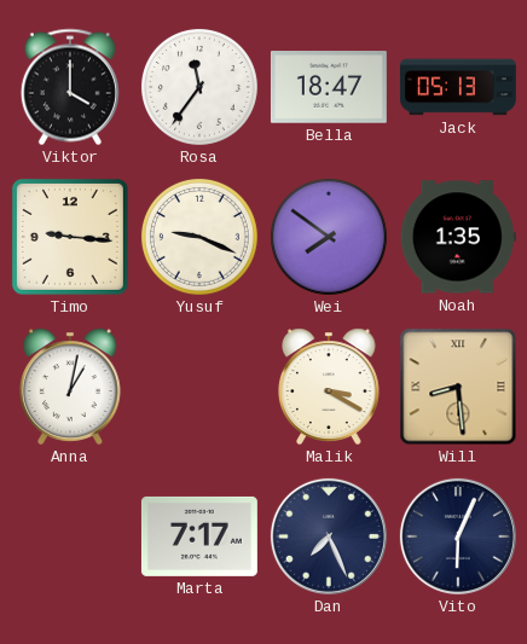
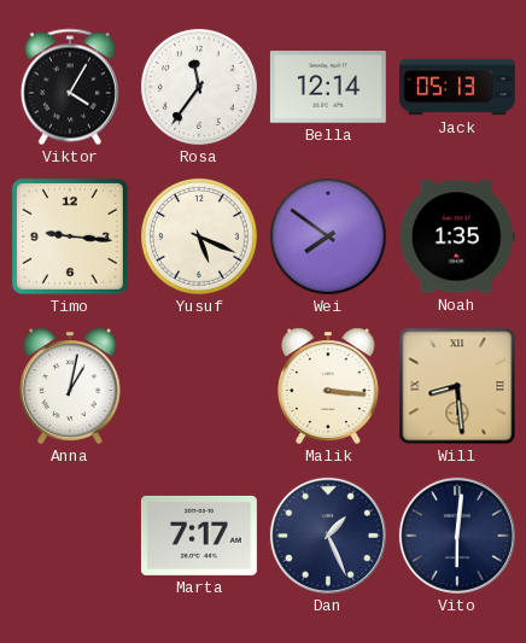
Viktor: 4:00 -> 4:05 (70, 87)
Bella: 18:47 -> 12:14 (328, 87)
Yusuf: 9:19 -> 5:19 (199, 236)
Malik: 3:20 -> 3:16 (328, 386)
Dan: 7:26 -> 1:26 (328, 536)
Vito: 6:04 -> 6:01 (457, 536)
